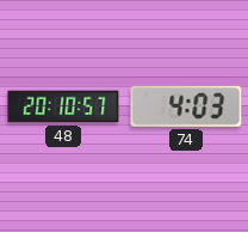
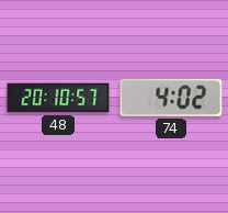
74: 4:03 -> 4:02 (171, 98)
